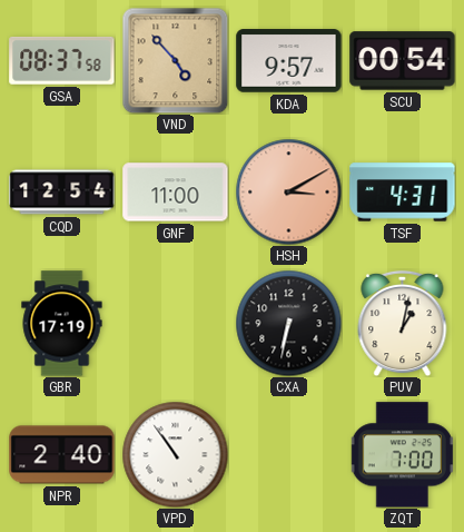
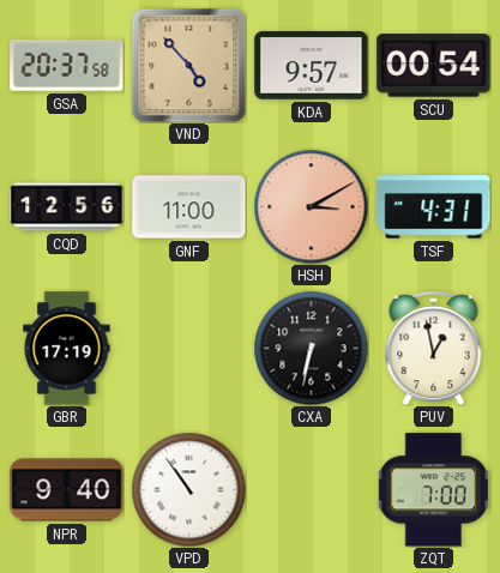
GSA: 08:37 -> 20:37 (67, 65)
CQD: 12:54 -> 12:56 (67, 207)
PUV: 1:02 -> 12:58 (434, 348)
NPR: 2:40 -> 9:40 (67, 490)
